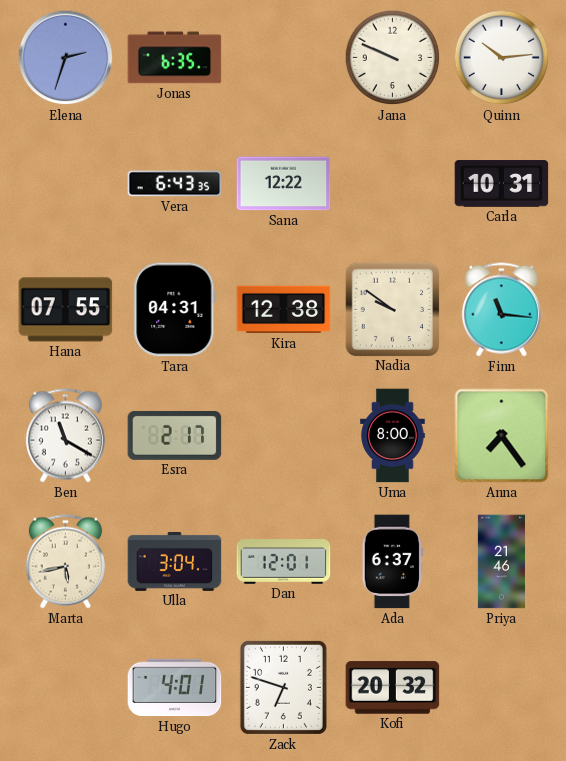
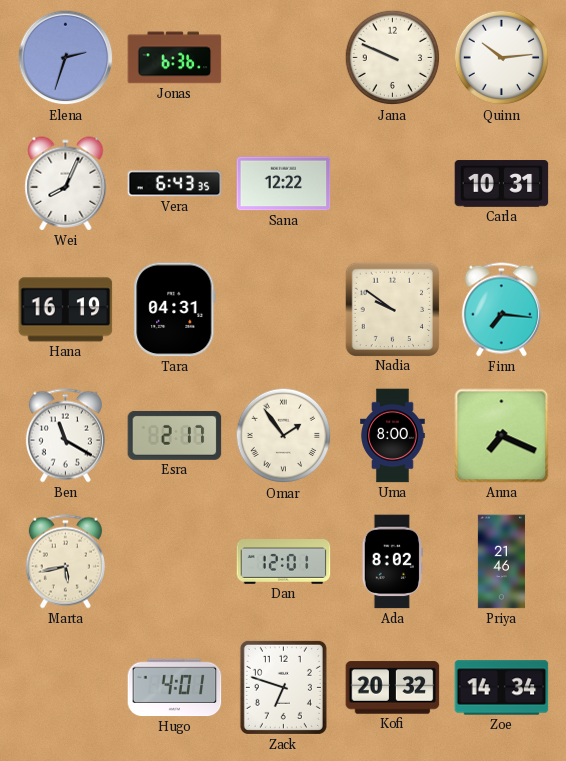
Jonas: 6:35 -> 6:36 (175, 58)
Wei: none -> 8:04 (66, 184)
Hana: 07:55 -> 16:19 (66, 310)
Kira: 12:38 -> none (284, 310)
Finn: 11:16 -> 7:16 (501, 310)
Omar: none -> 1:54 (284, 436)
Anna: 7:24 -> 7:19 (502, 436)
Ulla: 3:04 -> none (175, 561)
Ada: 6:37 -> 8:02 (392, 562)
Zoe: none -> 14:34 (502, 688)
